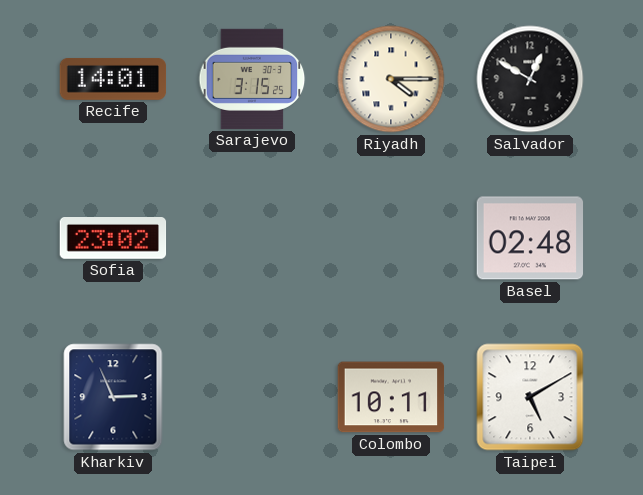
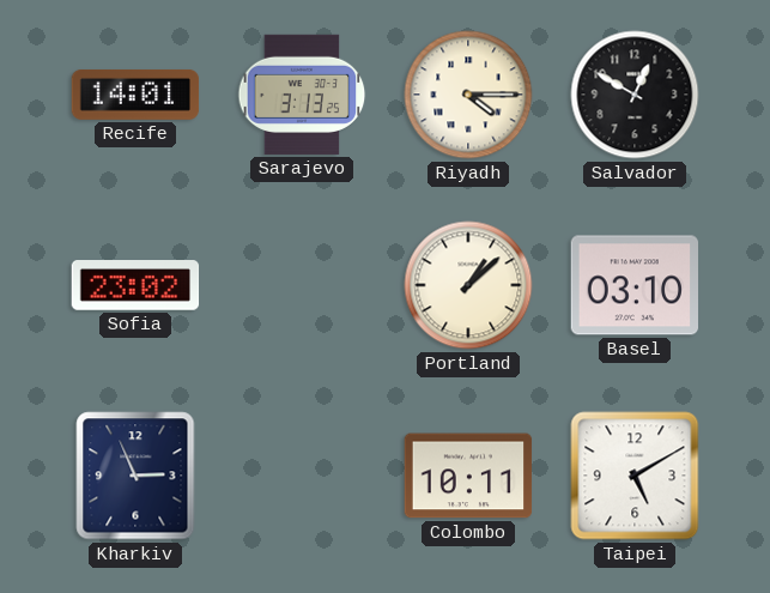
Sarajevo: 3:15 -> 3:13 (302, 95)
Portland: none -> 1:08 (468, 285)
Basel: 02:48 -> 03:10 (635, 285)
